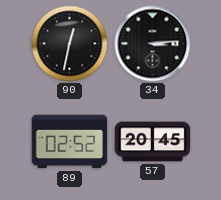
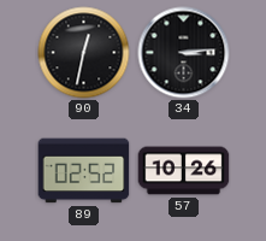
57: 20:45 -> 10:26 (184, 171)
